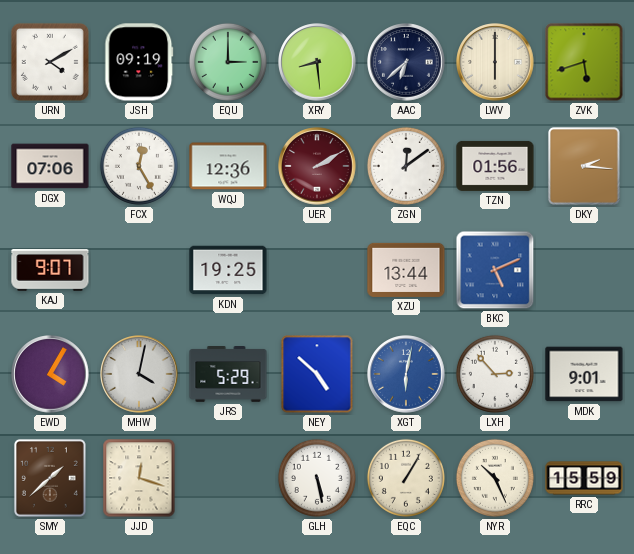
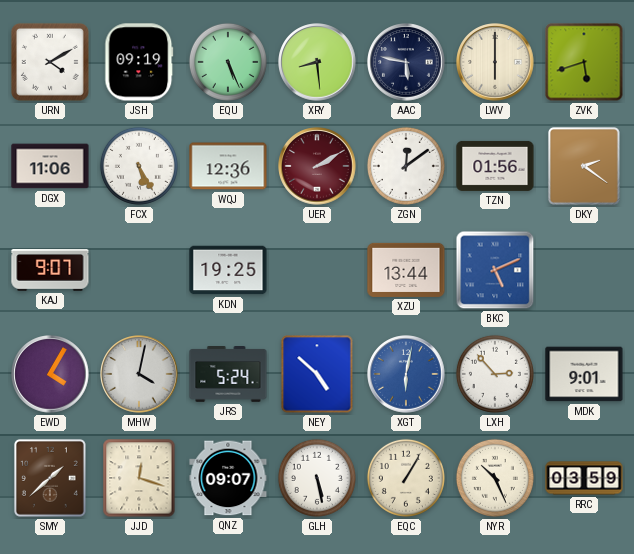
EQU: 3:00 -> 5:26 (228, 62)
AAC: 6:38 -> 5:47 (406, 62)
DGX: 07:06 -> 11:06 (50, 166)
FCX: 12:25 -> 5:25 (139, 166)
DKY: 2:16 -> 2:21 (584, 166)
JRS: 5:29 -> 5:24 (228, 374)
QNZ: none -> 09:07 (228, 478)
RRC: 15:59 -> 03:59 (584, 478)
